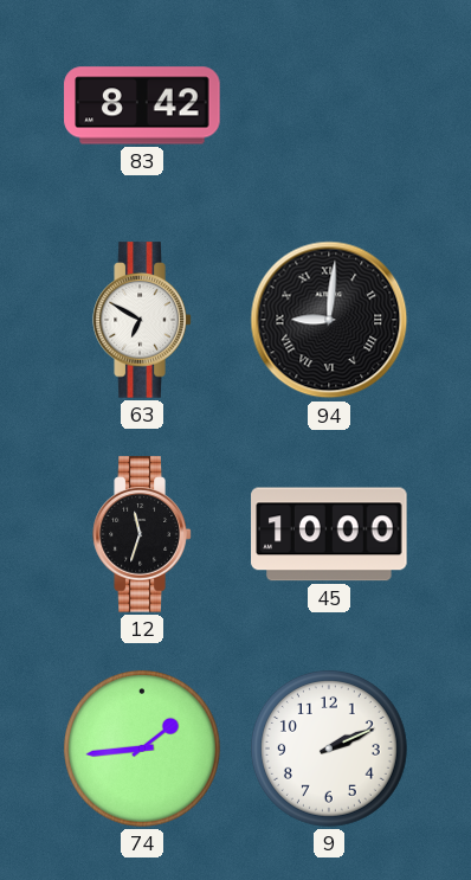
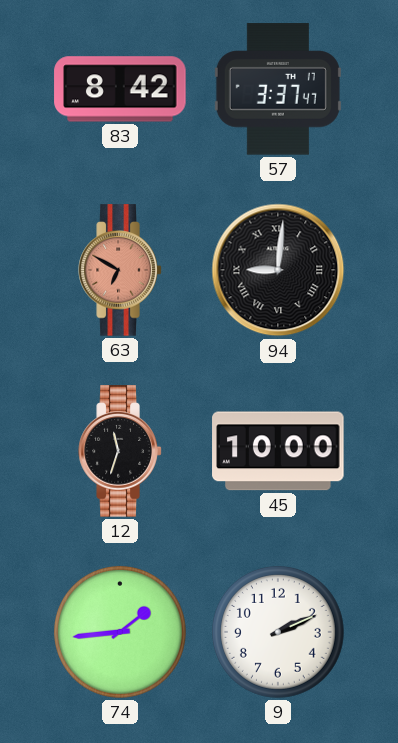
57: none -> 3:37 (278, 89)
63 dial: white -> salmon (120, 270)
